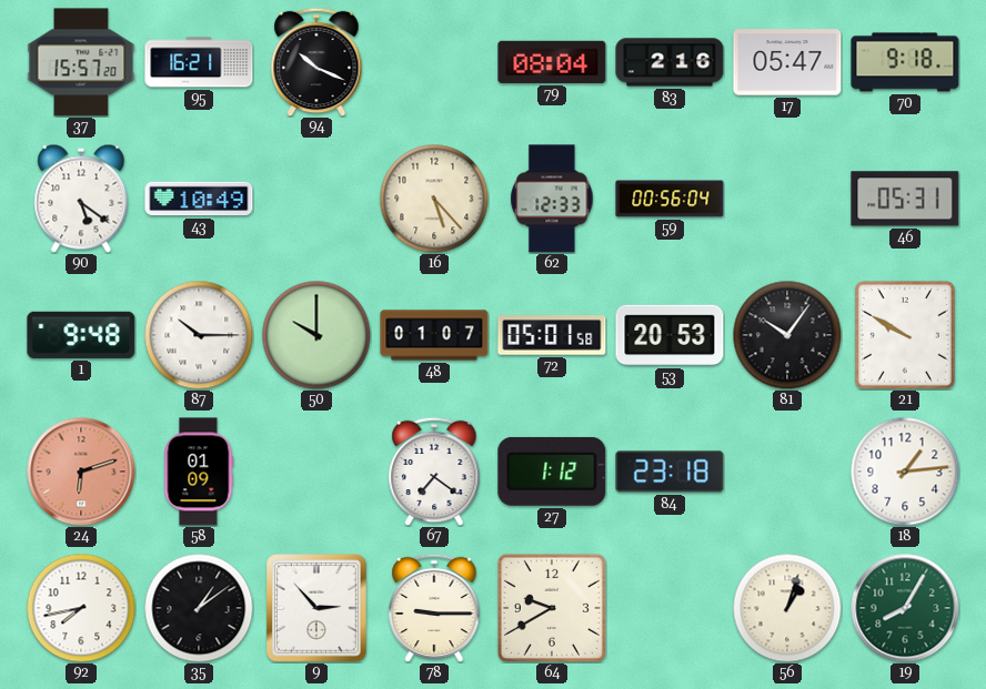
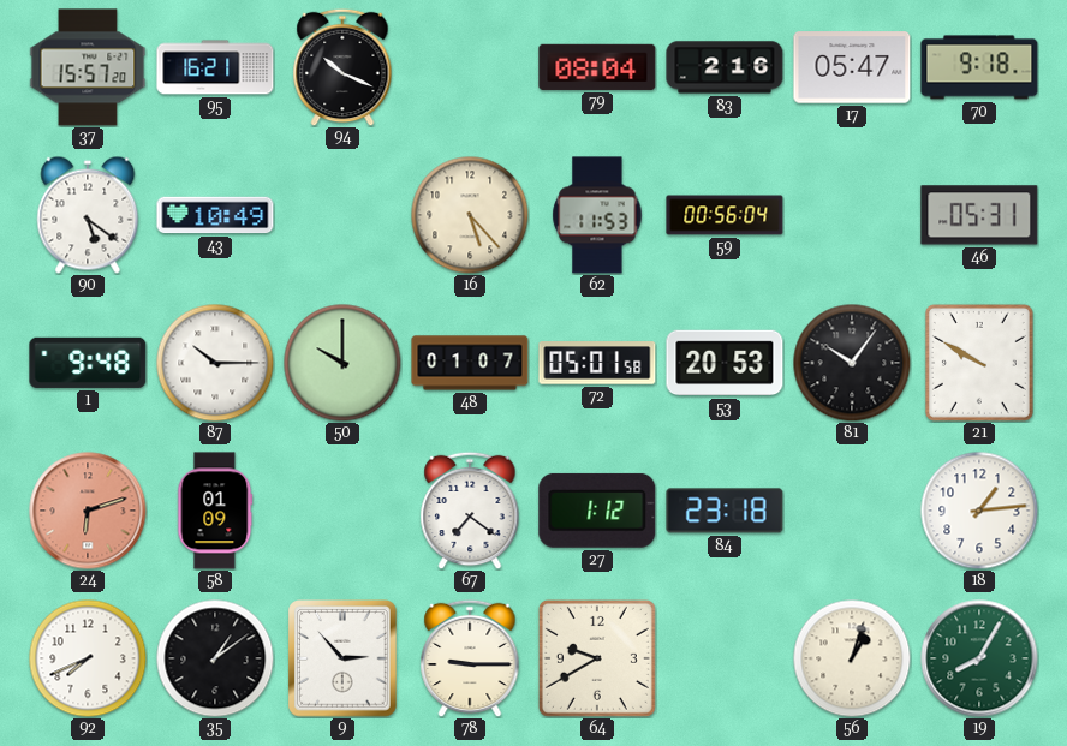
62: 12:33 -> 11:53 (597, 215)
92: 7:43 -> 7:41 (88, 658)
